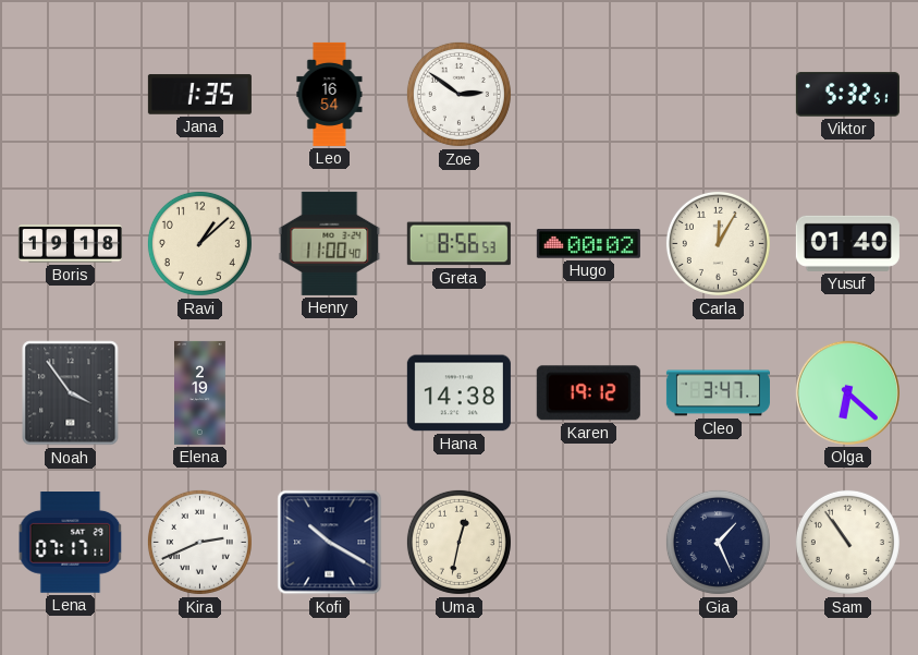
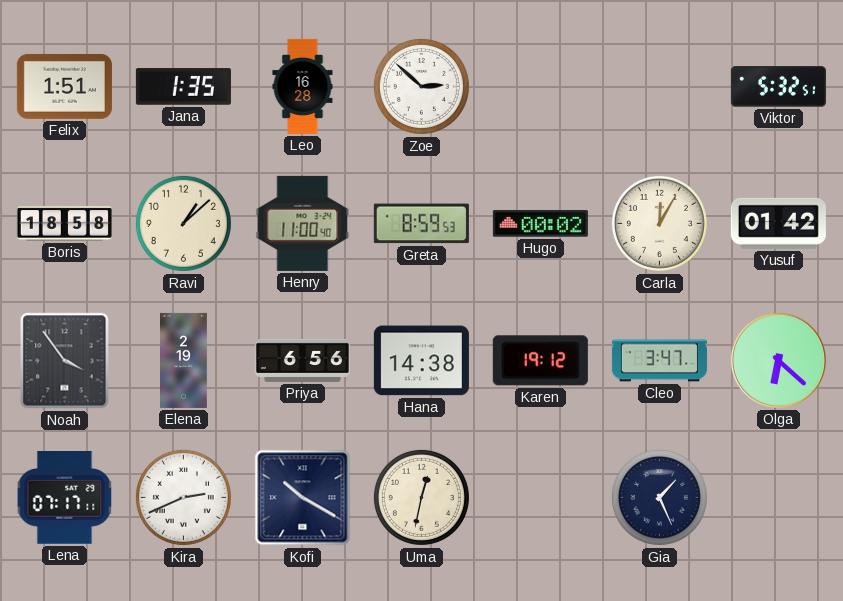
Felix: none -> 1:51 (64, 86)
Leo: 16:54 -> 16:28 (303, 86)
Zoe: 2:51 -> 2:52 (421, 86)
Boris: 19:18 -> 18:58 (64, 224)
Greta: 8:56 -> 8:59 (421, 224)
Yusuf: 01:40 -> 01:42 (778, 223)
Priya: none -> 6:56 (302, 360)
Sam: 10:54 -> none (847, 542)
